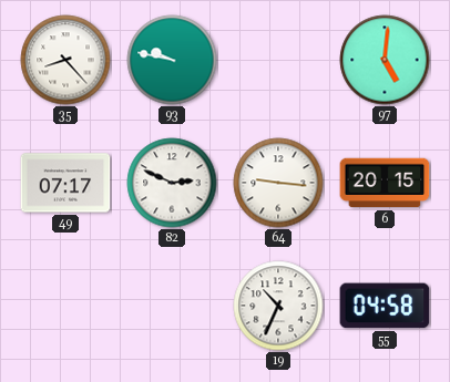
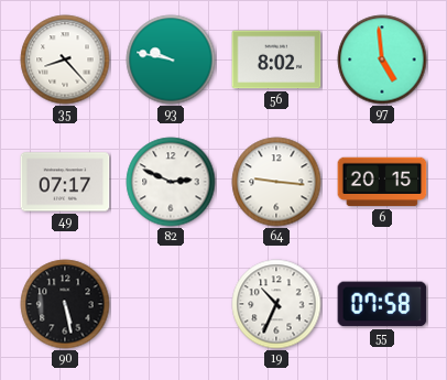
56: none -> 8:02 (276, 59)
97: 5:01 -> 4:59 (382, 59)
90: none -> 5:28 (65, 304)
55: 04:58 -> 07:58 (382, 304)
